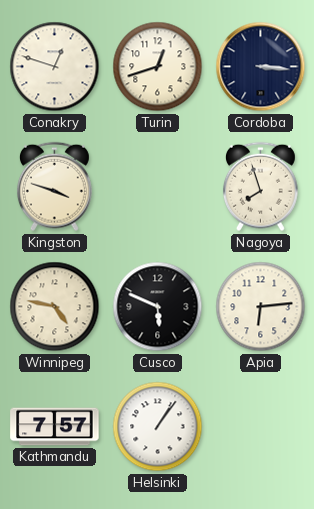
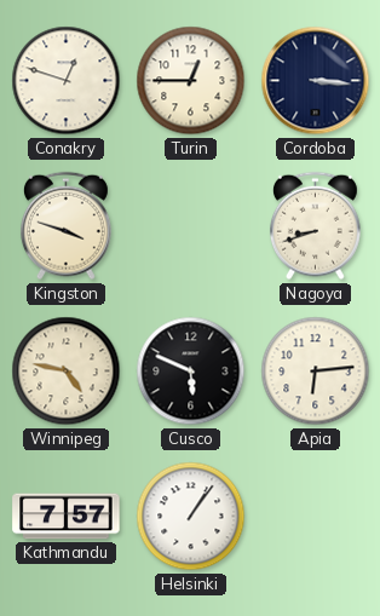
Turin: 12:42 -> 12:45 (191, 81)
Nagoya: 7:57 -> 8:42 (315, 226)
